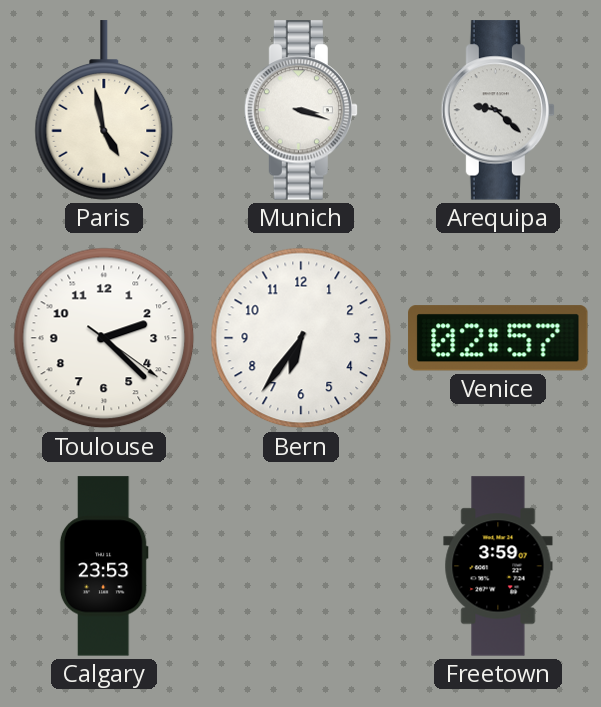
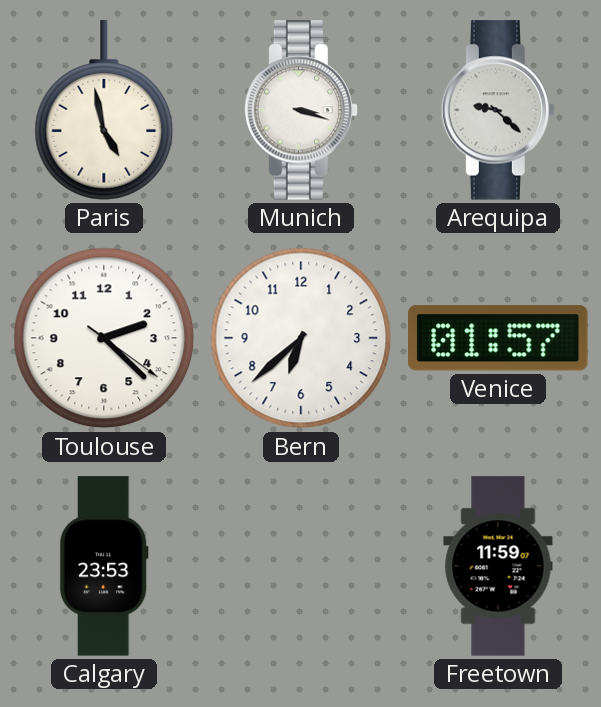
Bern: 6:36 -> 6:38 (301, 338)
Venice: 02:57 -> 01:57 (498, 338)
Freetown: 3:59 -> 11:59 (498, 566)
